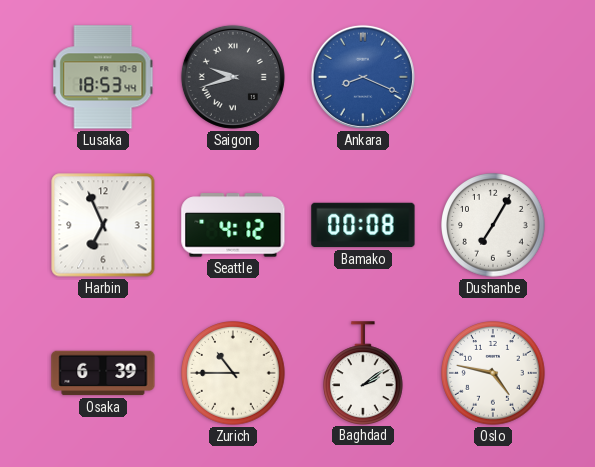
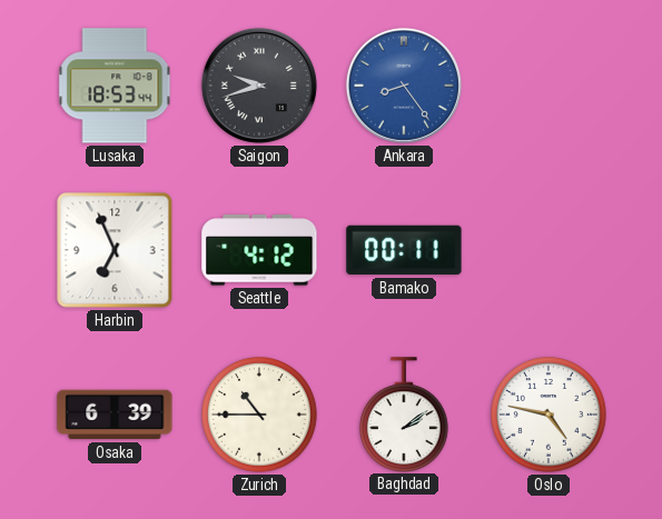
Ankara: 8:19 -> 8:24 (404, 86)
Bamako: 00:08 -> 00:11 (404, 250)
Dushanbe: 7:05 -> none (493, 225)
